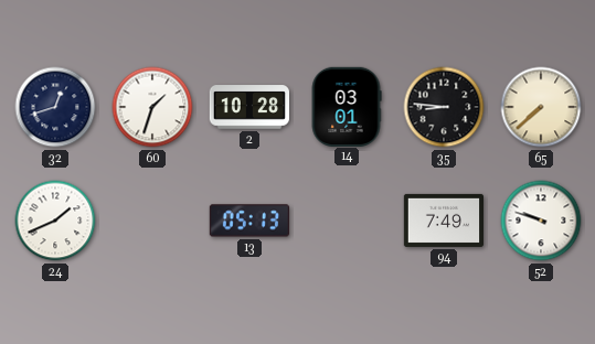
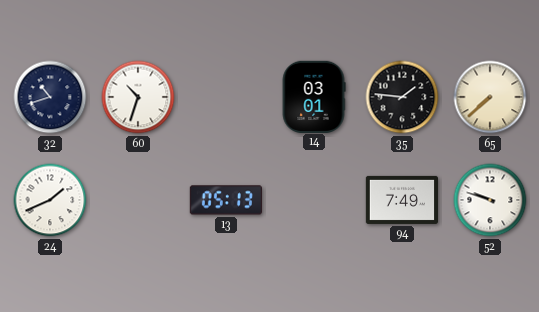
32: 12:42 -> 10:42 (50, 97)
60: 1:33 -> 10:33 (138, 97)
2: 10:28 -> none (248, 107)
35: 8:46 -> 1:46 (402, 97)
